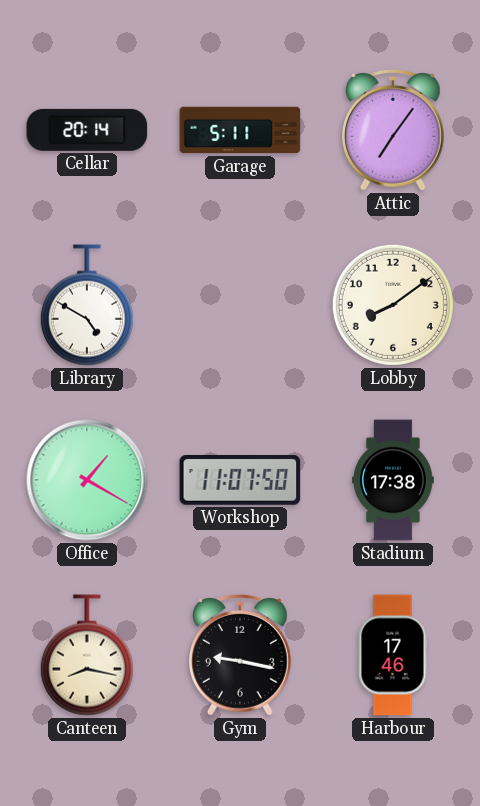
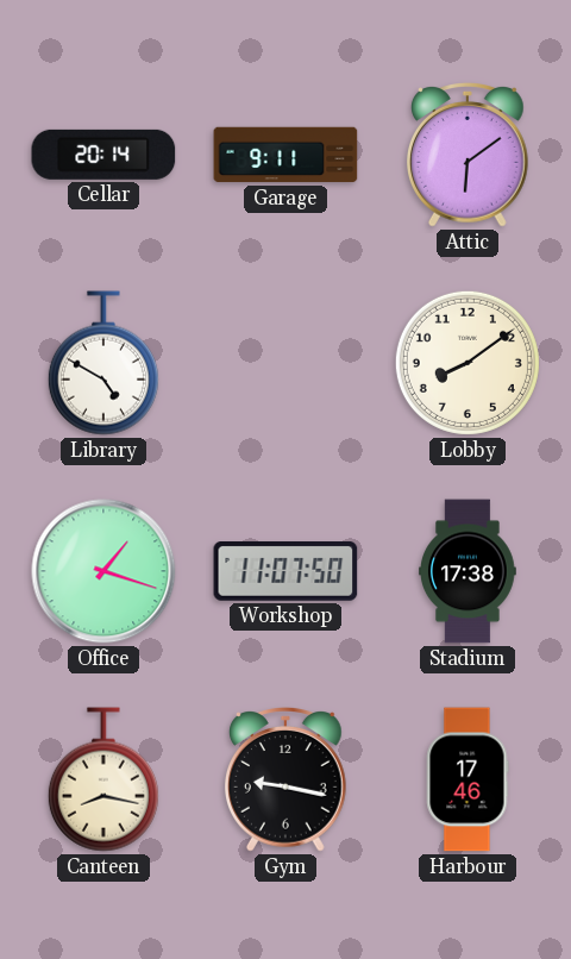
Garage: 5:11 -> 9:11 (285, 155)
Attic: 7:06 -> 6:09 (469, 156)
Office: 1:20 -> 1:18 (103, 571)
